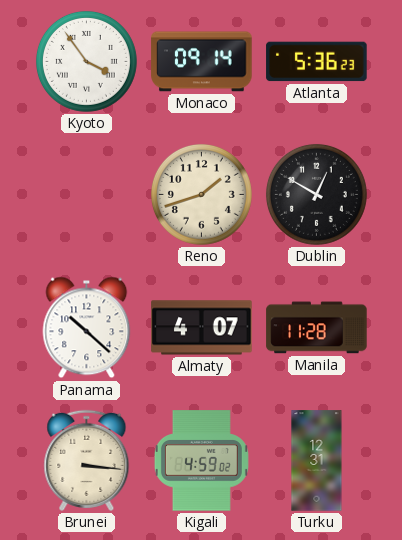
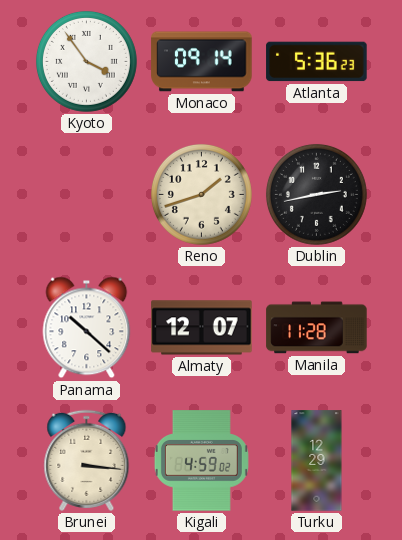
Dublin: 12:50 -> 2:43 (316, 194)
Almaty: 4:07 -> 12:07 (202, 328)
Turku: 12:31 -> 12:29 (317, 461)
